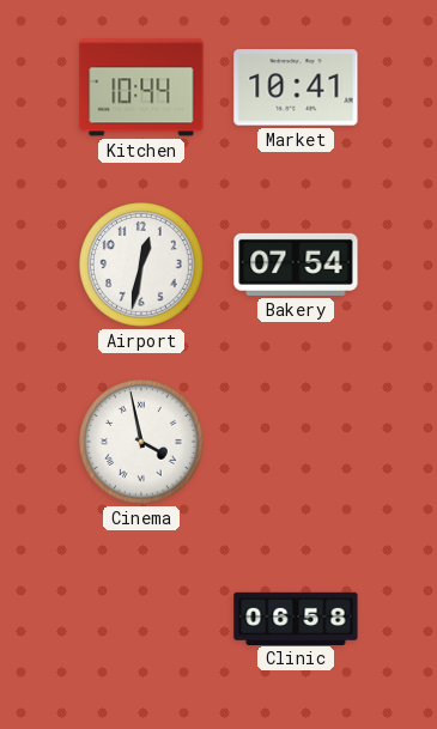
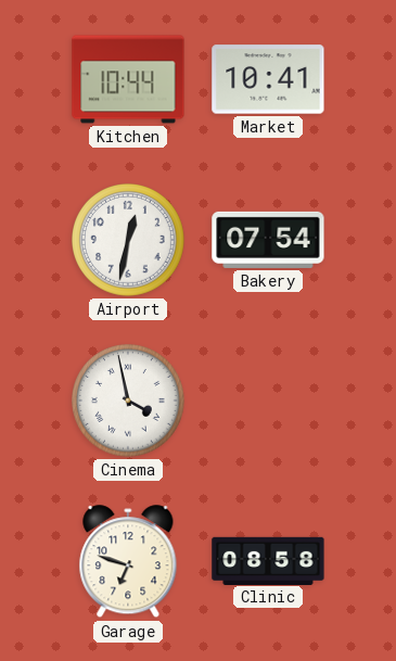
Garage: none -> 6:48 (128, 562)
Clinic: 06:58 -> 08:58 (268, 560)
